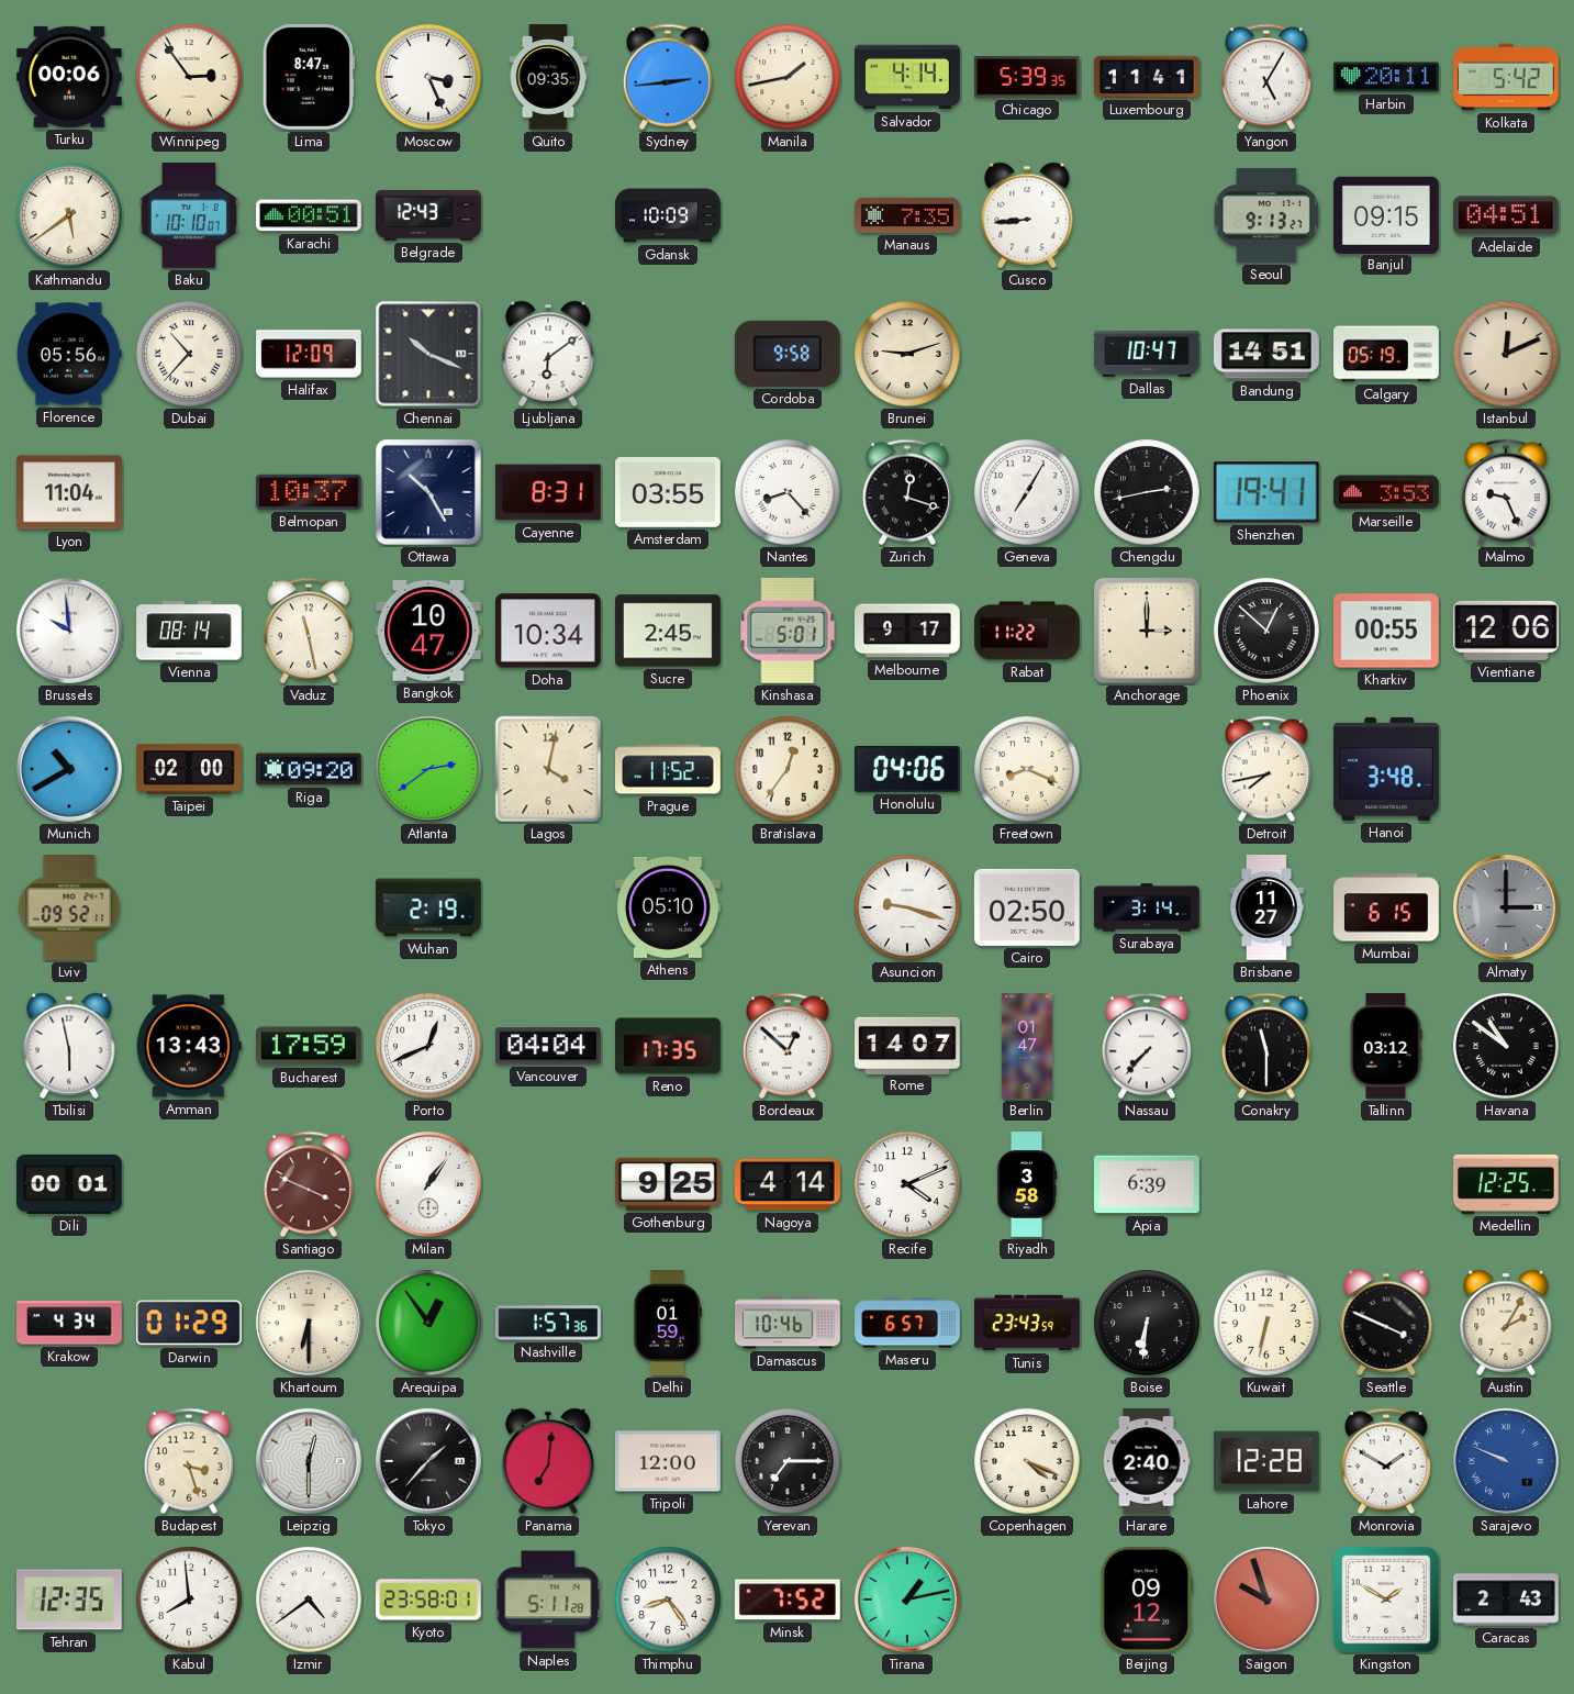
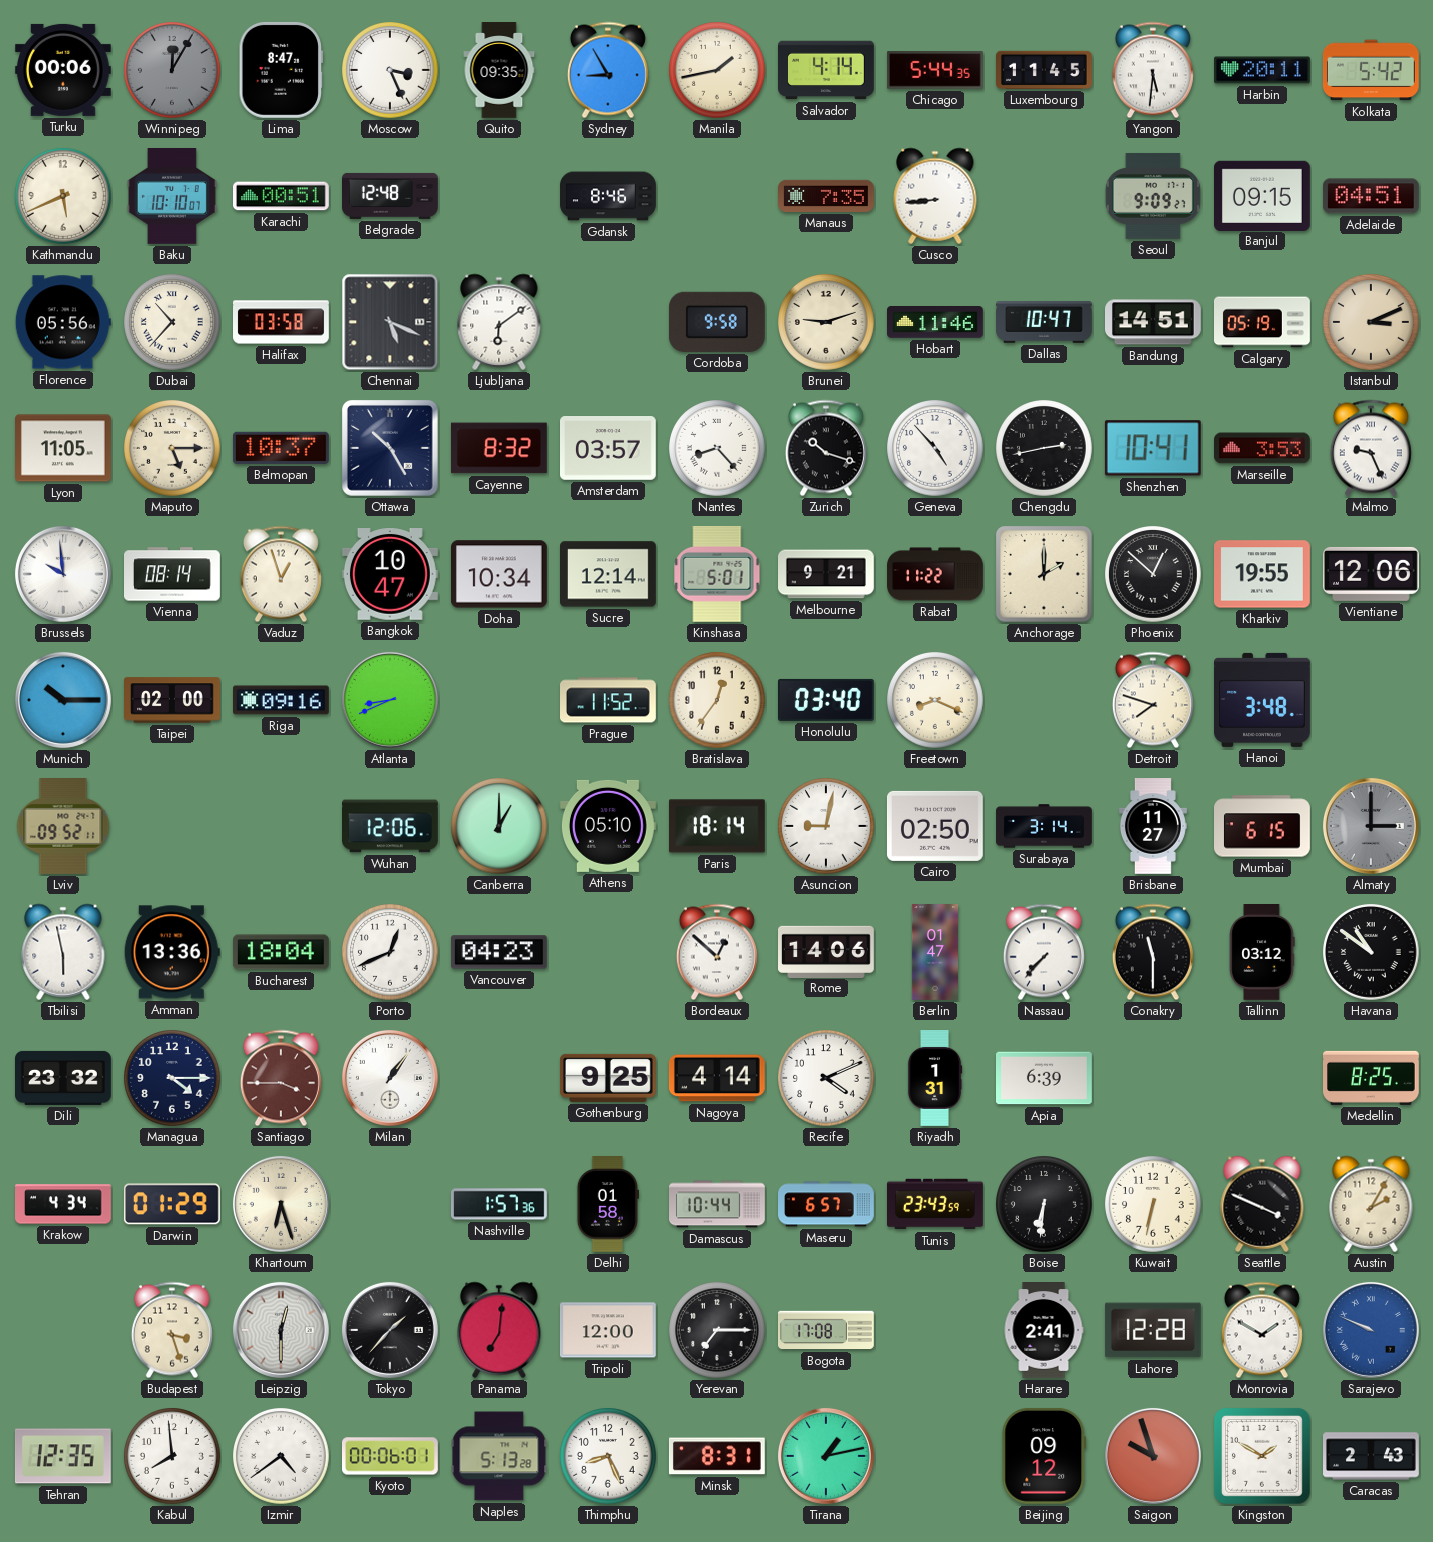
Winnipeg: 2:54 -> 12:05 (173, 71)
Winnipeg dial: cream -> grey (173, 71)
Sydney: 2:44 -> 8:55 (608, 70)
Chicago: 5:39 -> 5:44 (936, 70)
Luxembourg: 11:41 -> 11:45 (1045, 70)
Yangon: 5:05 -> 5:31 (1153, 70)
Kathmandu: 5:39 -> 5:41 (64, 197)
Belgrade: 12:43 -> 12:48 (391, 196)
Gdansk: 10:09 -> 8:46 (608, 196)
Seoul: 9:13 -> 9:09 (1153, 196)
Halifax: 12:09 -> 03:58 (282, 322)
Chennai: 10:19 -> 5:19 (390, 322)
Hobart: none -> 11:46 (936, 323)
Istanbul: 12:11 -> 3:11 (1372, 323)
Lyon: 11:04 -> 11:05 (64, 448)
Maputo: none -> 5:15 (173, 449)
Cayenne: 8:31 -> 8:32 (499, 448)
Amsterdam: 03:55 -> 03:57 (609, 449)
Zurich: 12:18 -> 10:18 (826, 448)
Geneva: 7:05 -> 4:53 (936, 449)
Shenzhen: 19:41 -> 10:41 (1153, 448)
Vaduz: 11:28 -> 12:57 (281, 574)
Sucre: 2:45 -> 12:14 (609, 574)
Melbourne: 9:17 -> 9:21 (827, 574)
Anchorage: 3:00 -> 2:00 (1044, 574)
Kharkiv: 00:55 -> 19:55 (1263, 574)
Munich: 10:40 -> 10:15 (63, 700)
Riga: 09:20 -> 09:16 (282, 700)
Atlanta: 2:39 -> 8:41 (390, 700)
Lagos: 4:02 -> none (548, 769)
Honolulu: 04:06 -> 03:40 (827, 700)
Detroit: 7:43 -> 7:48 (1153, 700)
Wuhan: 2:19 -> 12:06 (391, 826)
Canberra: none -> 1:00 (500, 827)
Paris: none -> 18:14 (718, 826)
Asuncion: 9:18 -> 9:02 (827, 827)
Amman: 13:43 -> 13:36 (172, 952)
Bucharest: 17:59 -> 18:04 (281, 952)
Vancouver: 04:04 -> 04:23 (499, 952)
Reno: 17:35 -> none (668, 1046)
Rome: 14:07 -> 14:06 (827, 951)
Dili: 00:01 -> 23:32 (64, 1078)
Managua: none -> 4:15 (173, 1079)
Santiago: 3:49 -> 3:45 (281, 1078)
Riyadh: 3:58 -> 1:31 (935, 1078)
Medellin: 12:25 -> 8:25 (1372, 1078)
Khartoum: 6:30 -> 6:27 (281, 1204)
Arequipa: 12:54 -> none (429, 1324)
Delhi: 01:59 -> 01:58 (608, 1205)
Damascus: 10:46 -> 10:44 (717, 1204)
Bogota: none -> 17:08 (827, 1330)
Copenhagen: 4:19 -> none (1028, 1462)
Harare: 2:40 -> 2:41 (1044, 1330)
Kyoto: 23:58 -> 00:06 (391, 1456)
Naples: 5:11 -> 5:13 (499, 1456)
Thimphu: 8:24 -> 8:26 (609, 1457)
Minsk: 7:52 -> 8:31 (717, 1456)
